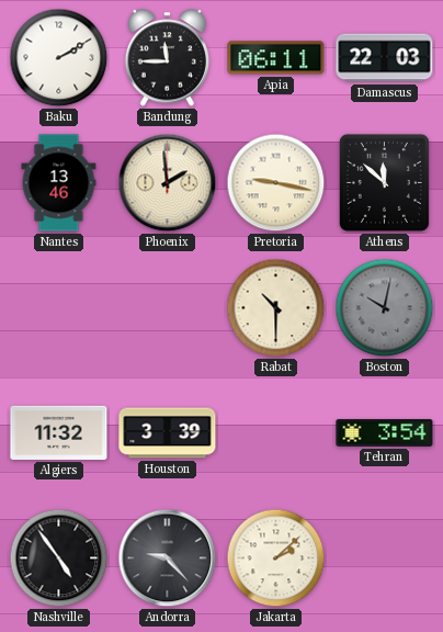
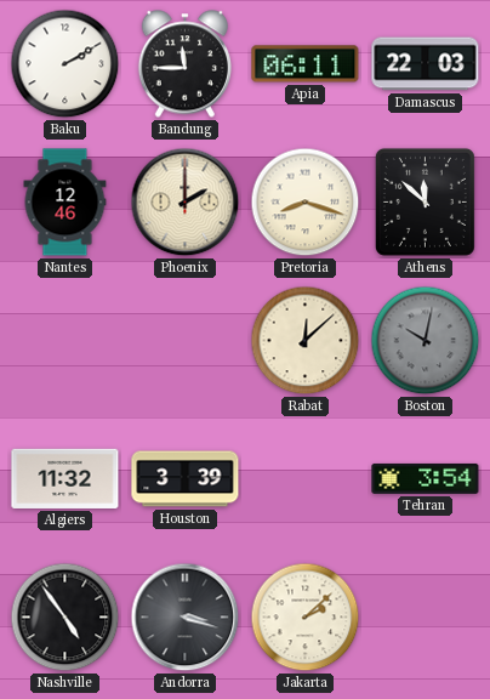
Nantes: 13:46 -> 12:46 (65, 203)
Phoenix: 1:59 -> 2:00 (186, 203)
Pretoria: 9:17 -> 8:18 (306, 203)
Rabat: 10:30 -> 12:08 (306, 341)
Andorra: 9:23 -> 3:18 (186, 618)
